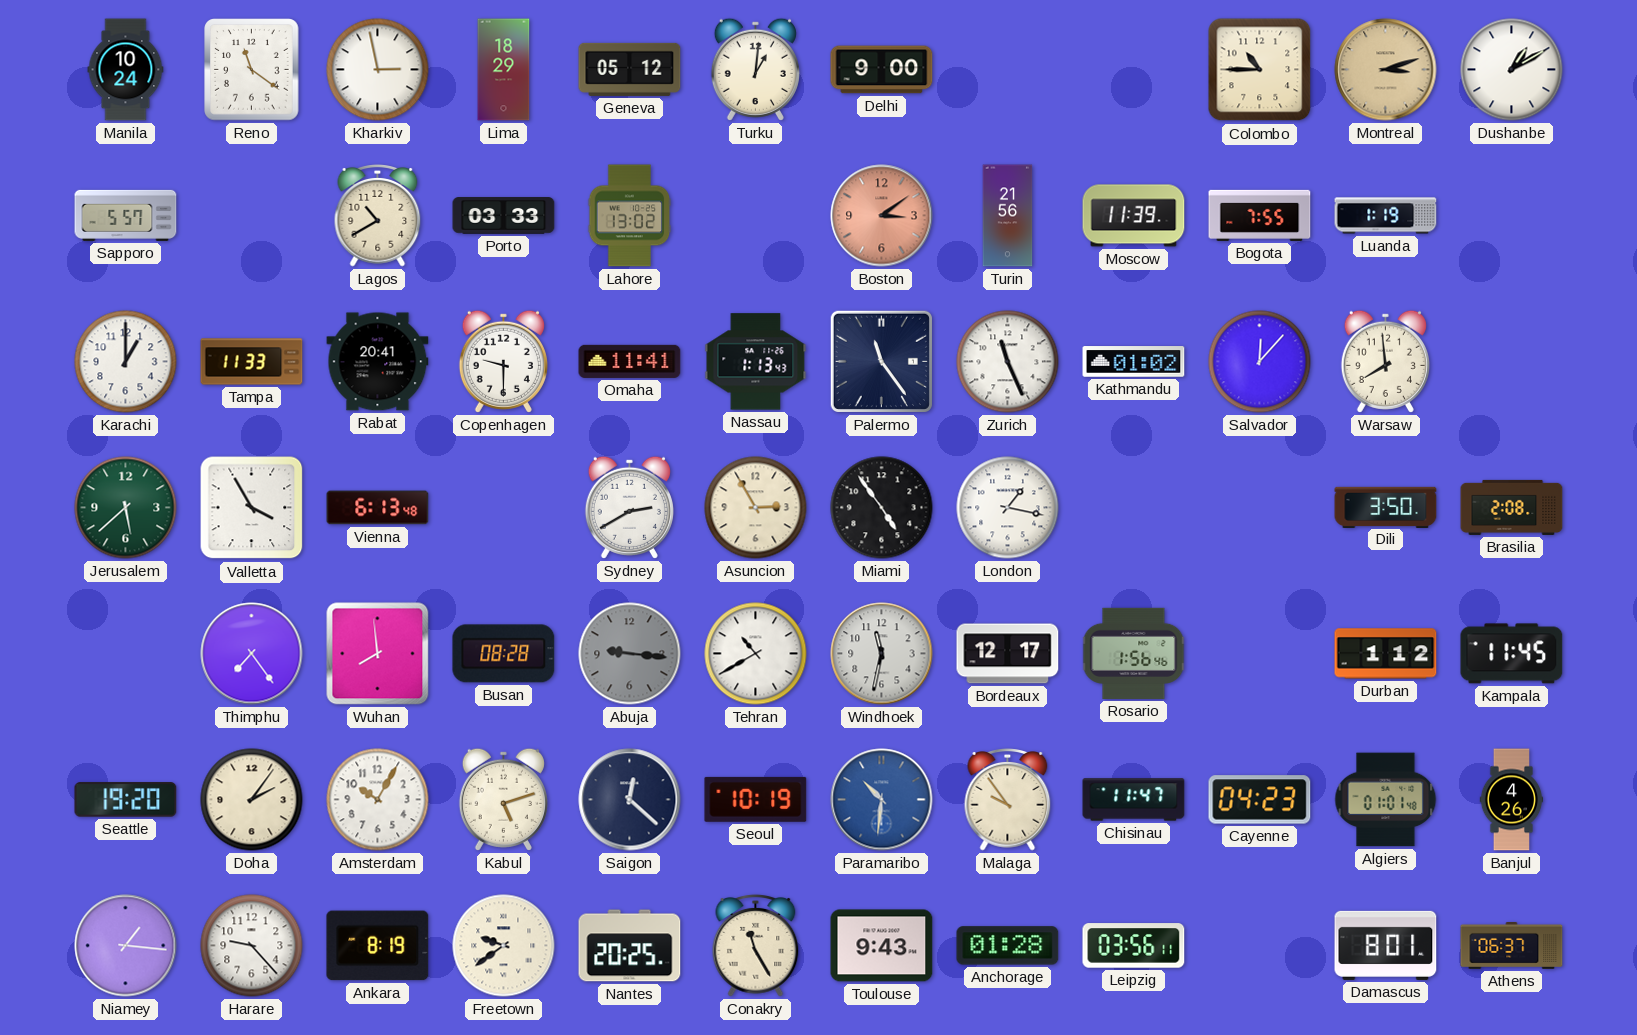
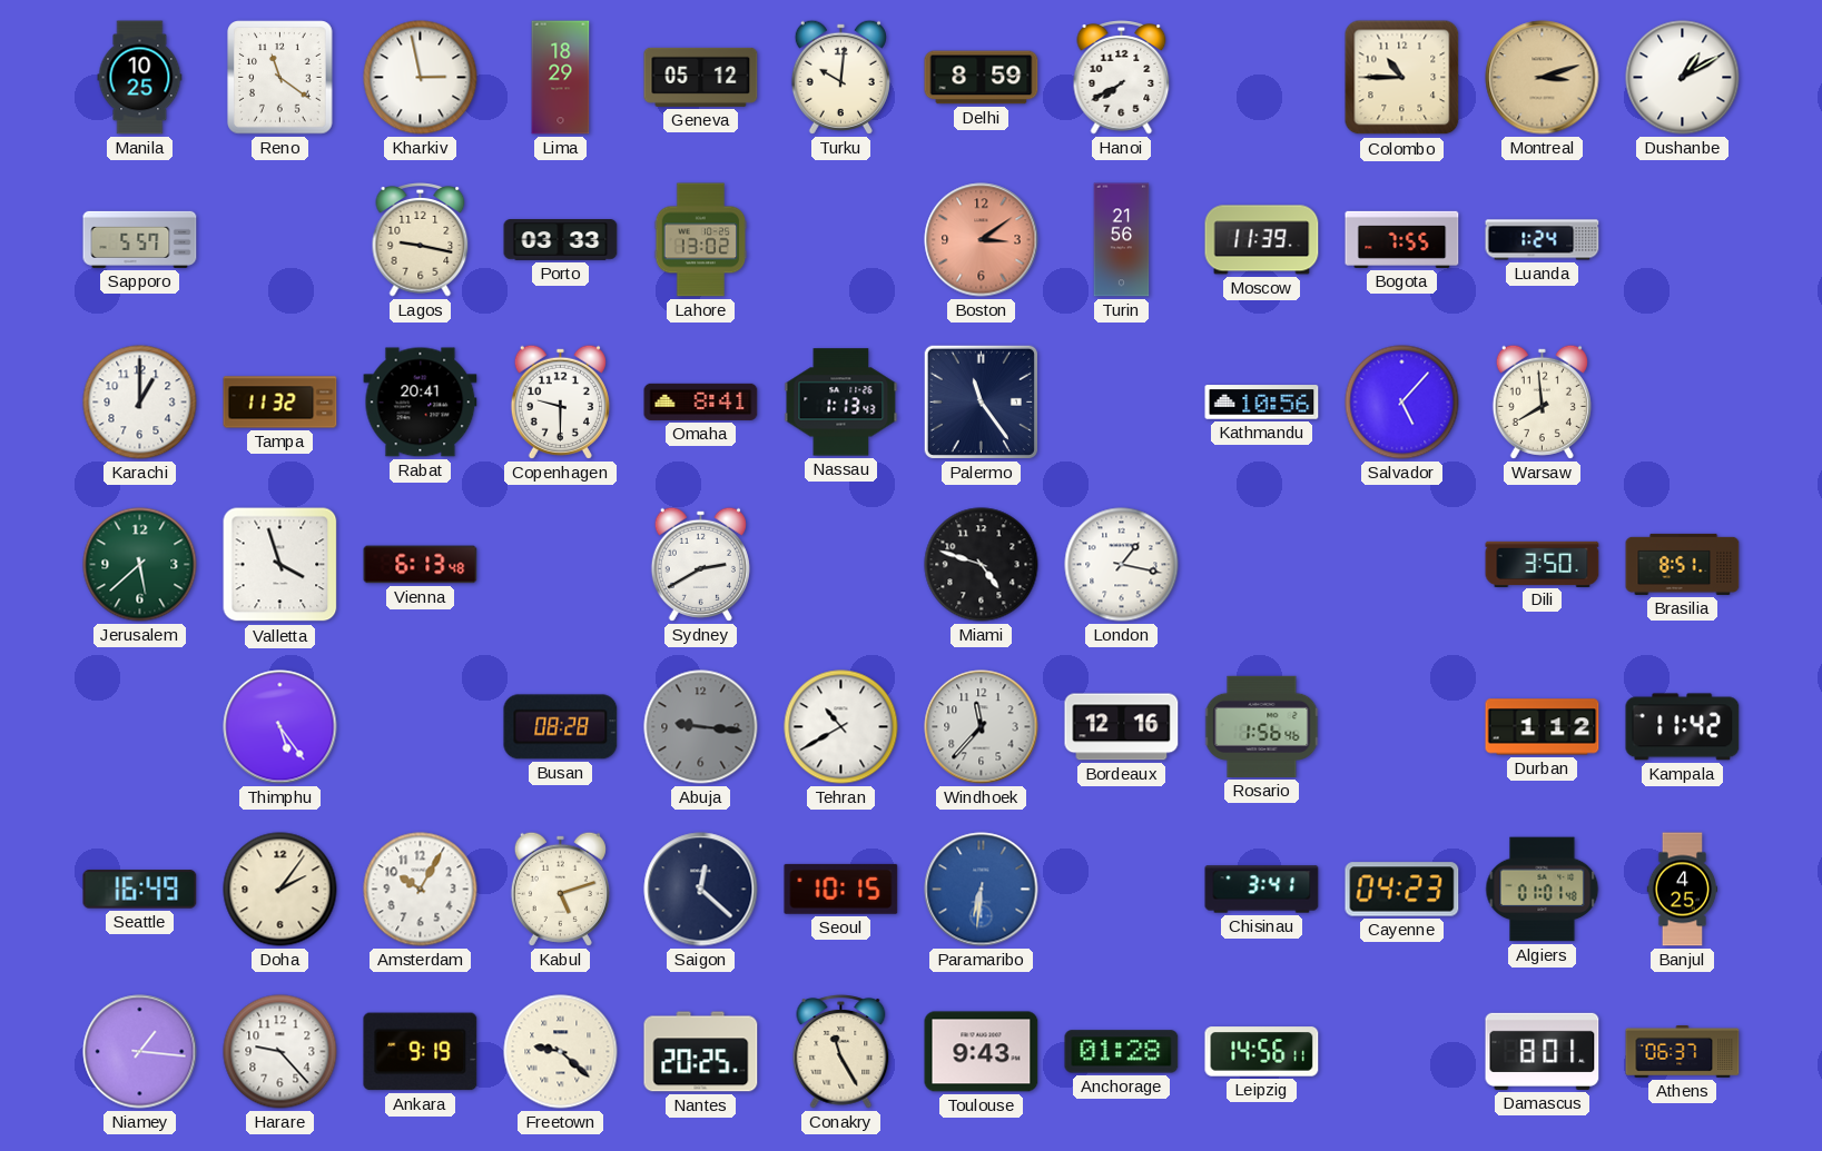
Manila: 10:24 -> 10:25 (140, 78)
Turku: 1:01 -> 10:01 (840, 77)
Delhi: 9:00 -> 8:59 (982, 78)
Hanoi: none -> 7:40 (1122, 78)
Lagos: 10:40 -> 9:17 (421, 240)
Luanda: 1:19 -> 1:24 (1543, 240)
Tampa: 11:33 -> 11:32 (280, 403)
Omaha: 11:41 -> 8:41 (701, 401)
Zurich: 11:26 -> none (1008, 362)
Kathmandu: 01:02 -> 10:56 (1262, 403)
Salvador: 12:07 -> 5:07 (1402, 403)
Valletta: 3:55 -> 3:57 (280, 565)
Asuncion: 2:55 -> none (756, 508)
Miami: 4:54 -> 4:48 (982, 565)
Brasilia: 2:08 -> 8:51 (1683, 564)
Thimphu: 7:24 -> 5:24 (280, 727)
Wuhan: 7:59 -> none (378, 654)
Windhoek: 11:32 -> 11:37 (982, 727)
Bordeaux: 12:17 -> 12:16 (1122, 727)
Kampala: 11:45 -> 11:42 (1683, 727)
Seattle: 19:20 -> 16:49 (140, 890)
Seoul: 10:19 -> 10:15 (841, 889)
Paramaribo: 10:31 -> 6:31 (982, 890)
Malaga: 9:54 -> none (1008, 800)
Chisinau: 11:47 -> 3:41 (1262, 890)
Banjul: 4:26 -> 4:25 (1683, 890)
Ankara: 8:19 -> 9:19 (421, 1052)
Freetown: 9:39 -> 9:22 (561, 1052)
Leipzig: 03:56 -> 14:56 (1262, 1052)
